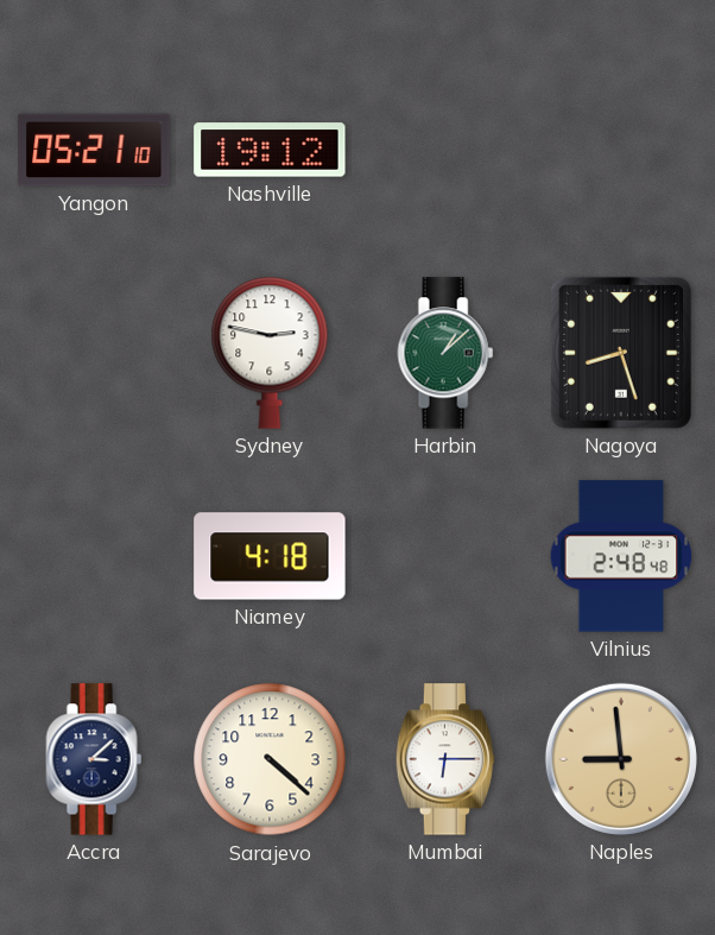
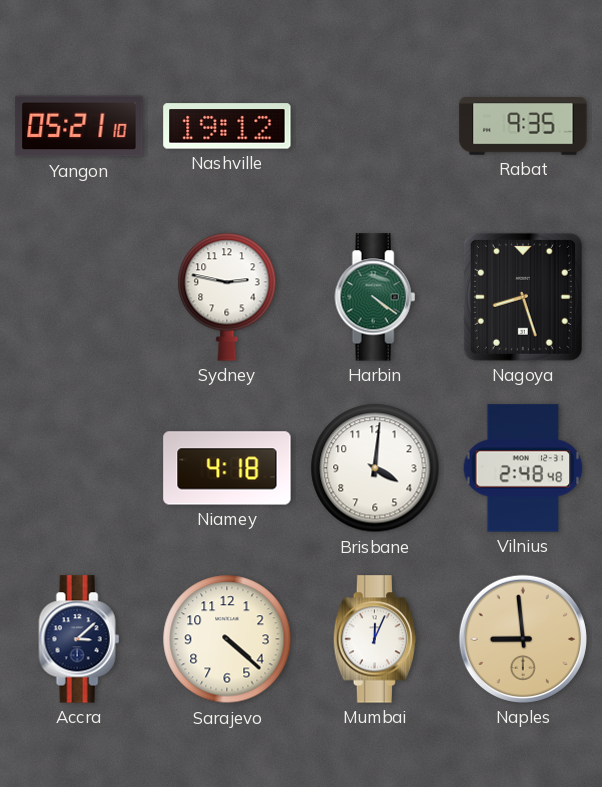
Rabat: none -> 9:35 (523, 127)
Harbin: 1:08 -> 4:21 (375, 297)
Brisbane: none -> 4:01 (375, 468)
Mumbai: 6:15 -> 12:04 (375, 639)
